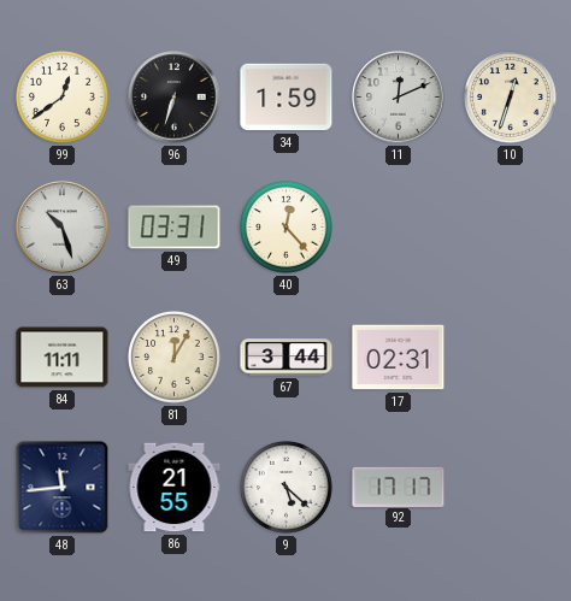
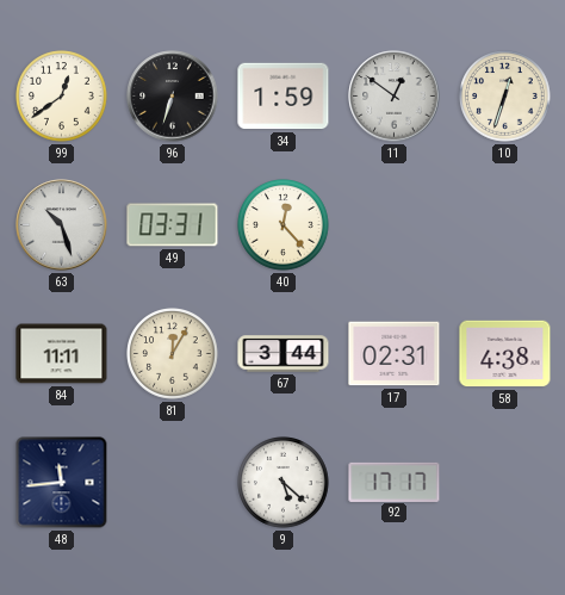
11: 12:11 -> 12:51 (395, 97)
58: none -> 4:38 (505, 354)
86: 21:55 -> none (175, 488)
